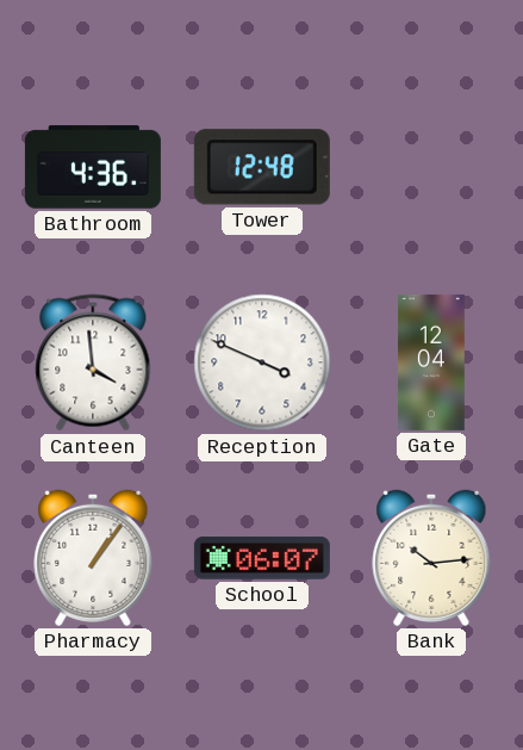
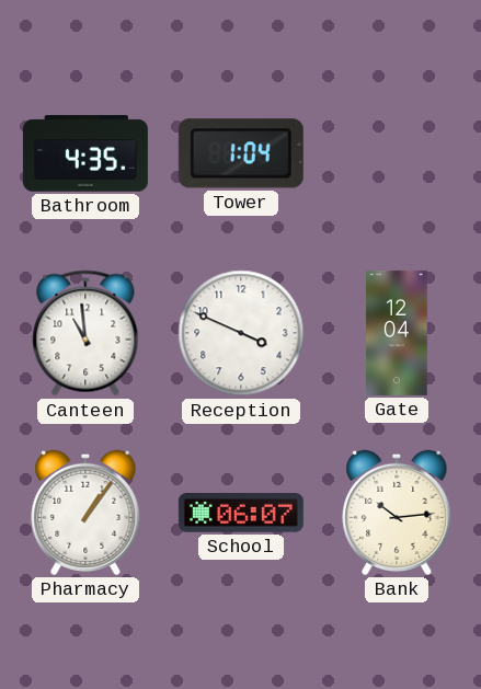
Bathroom: 4:36 -> 4:35 (85, 153)
Tower: 12:48 -> 1:04 (241, 153)
Canteen: 3:59 -> 10:59 (85, 333)
